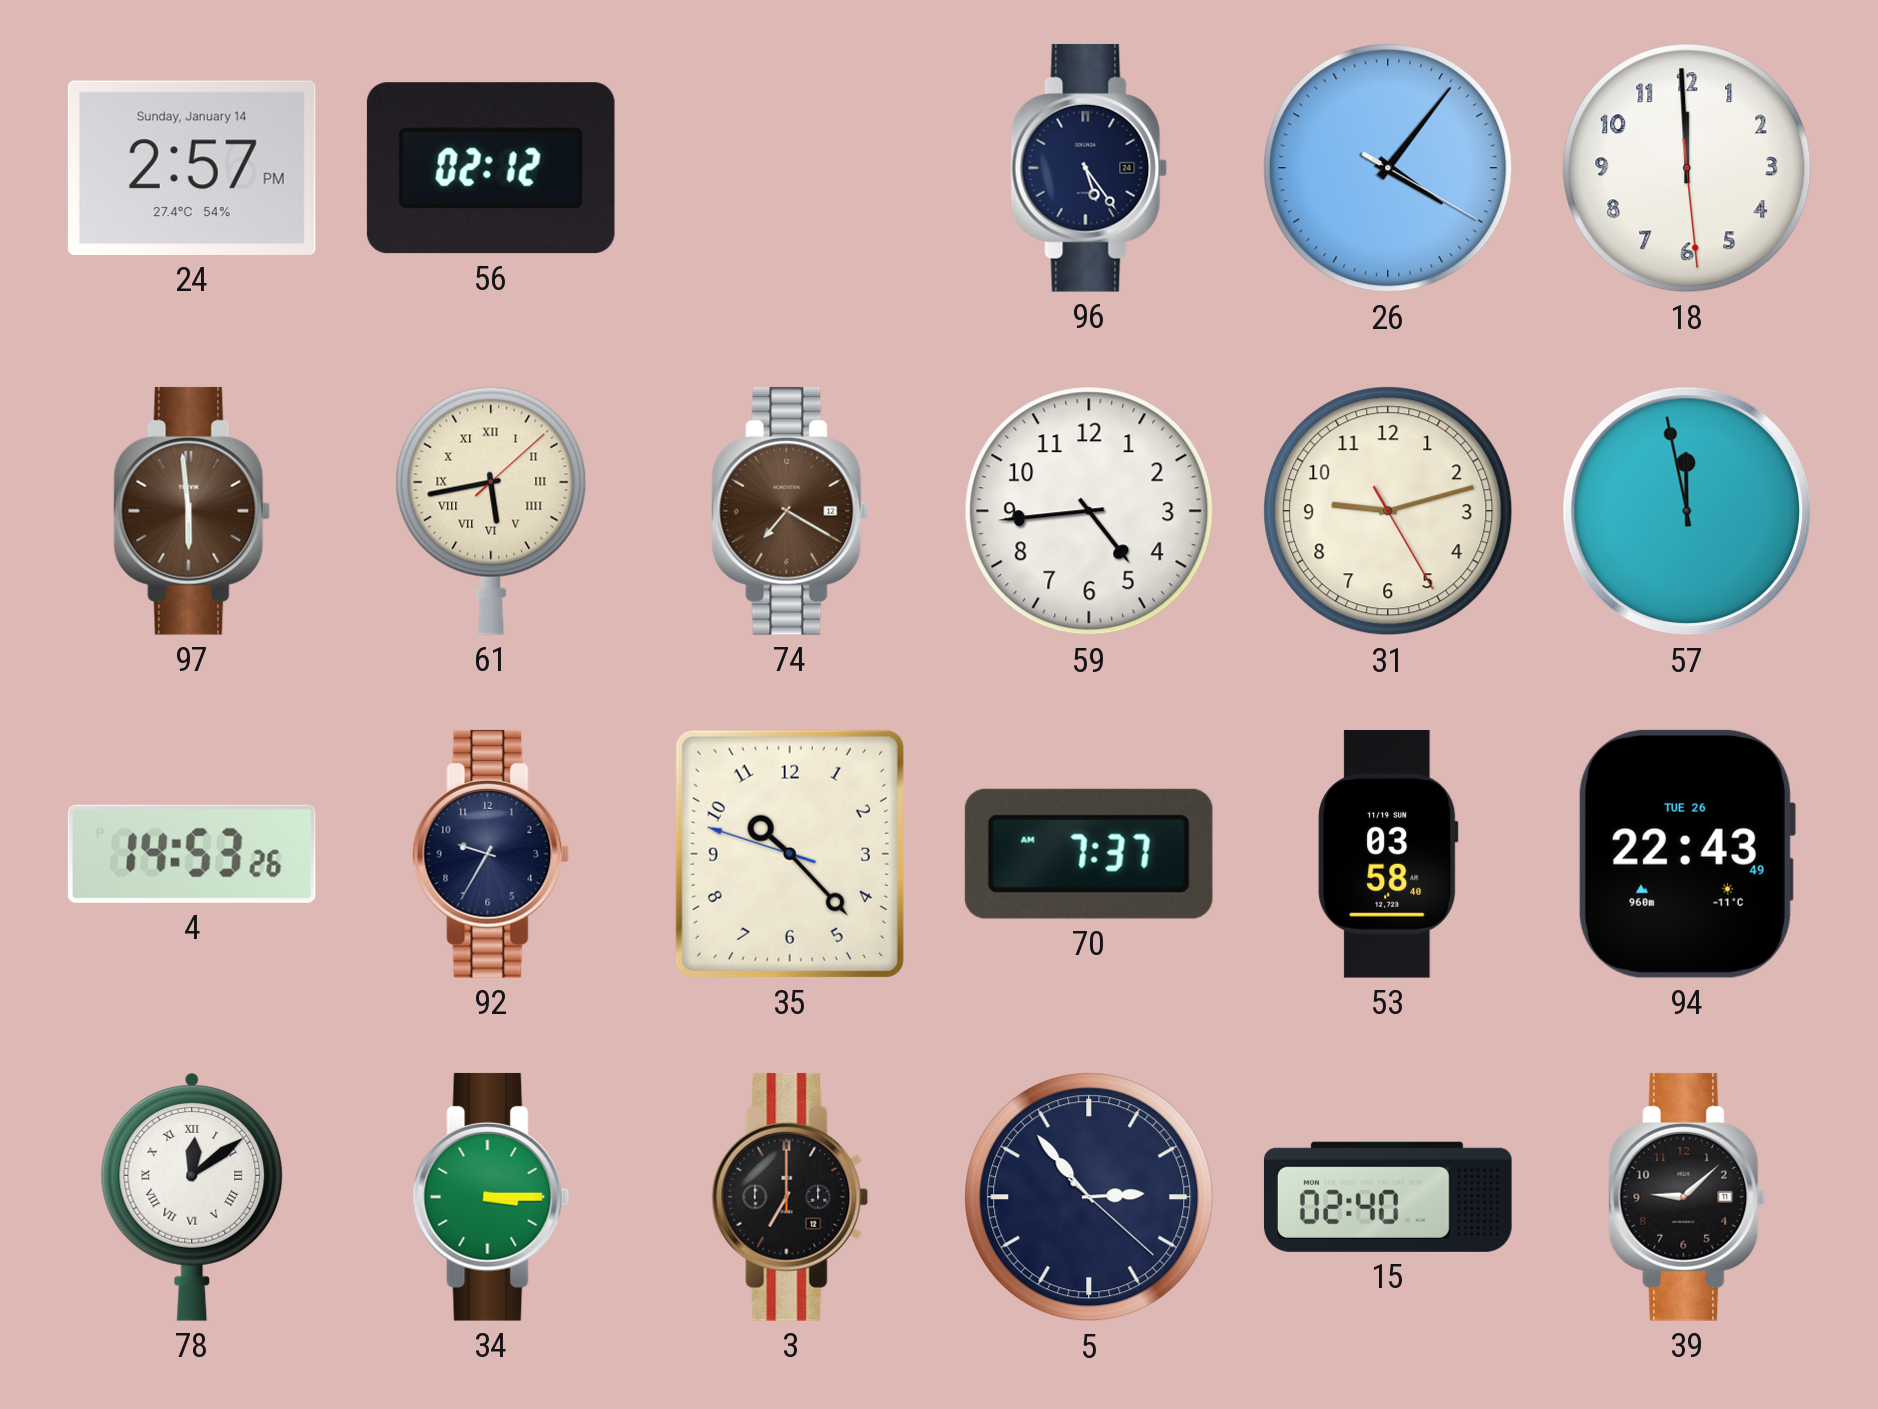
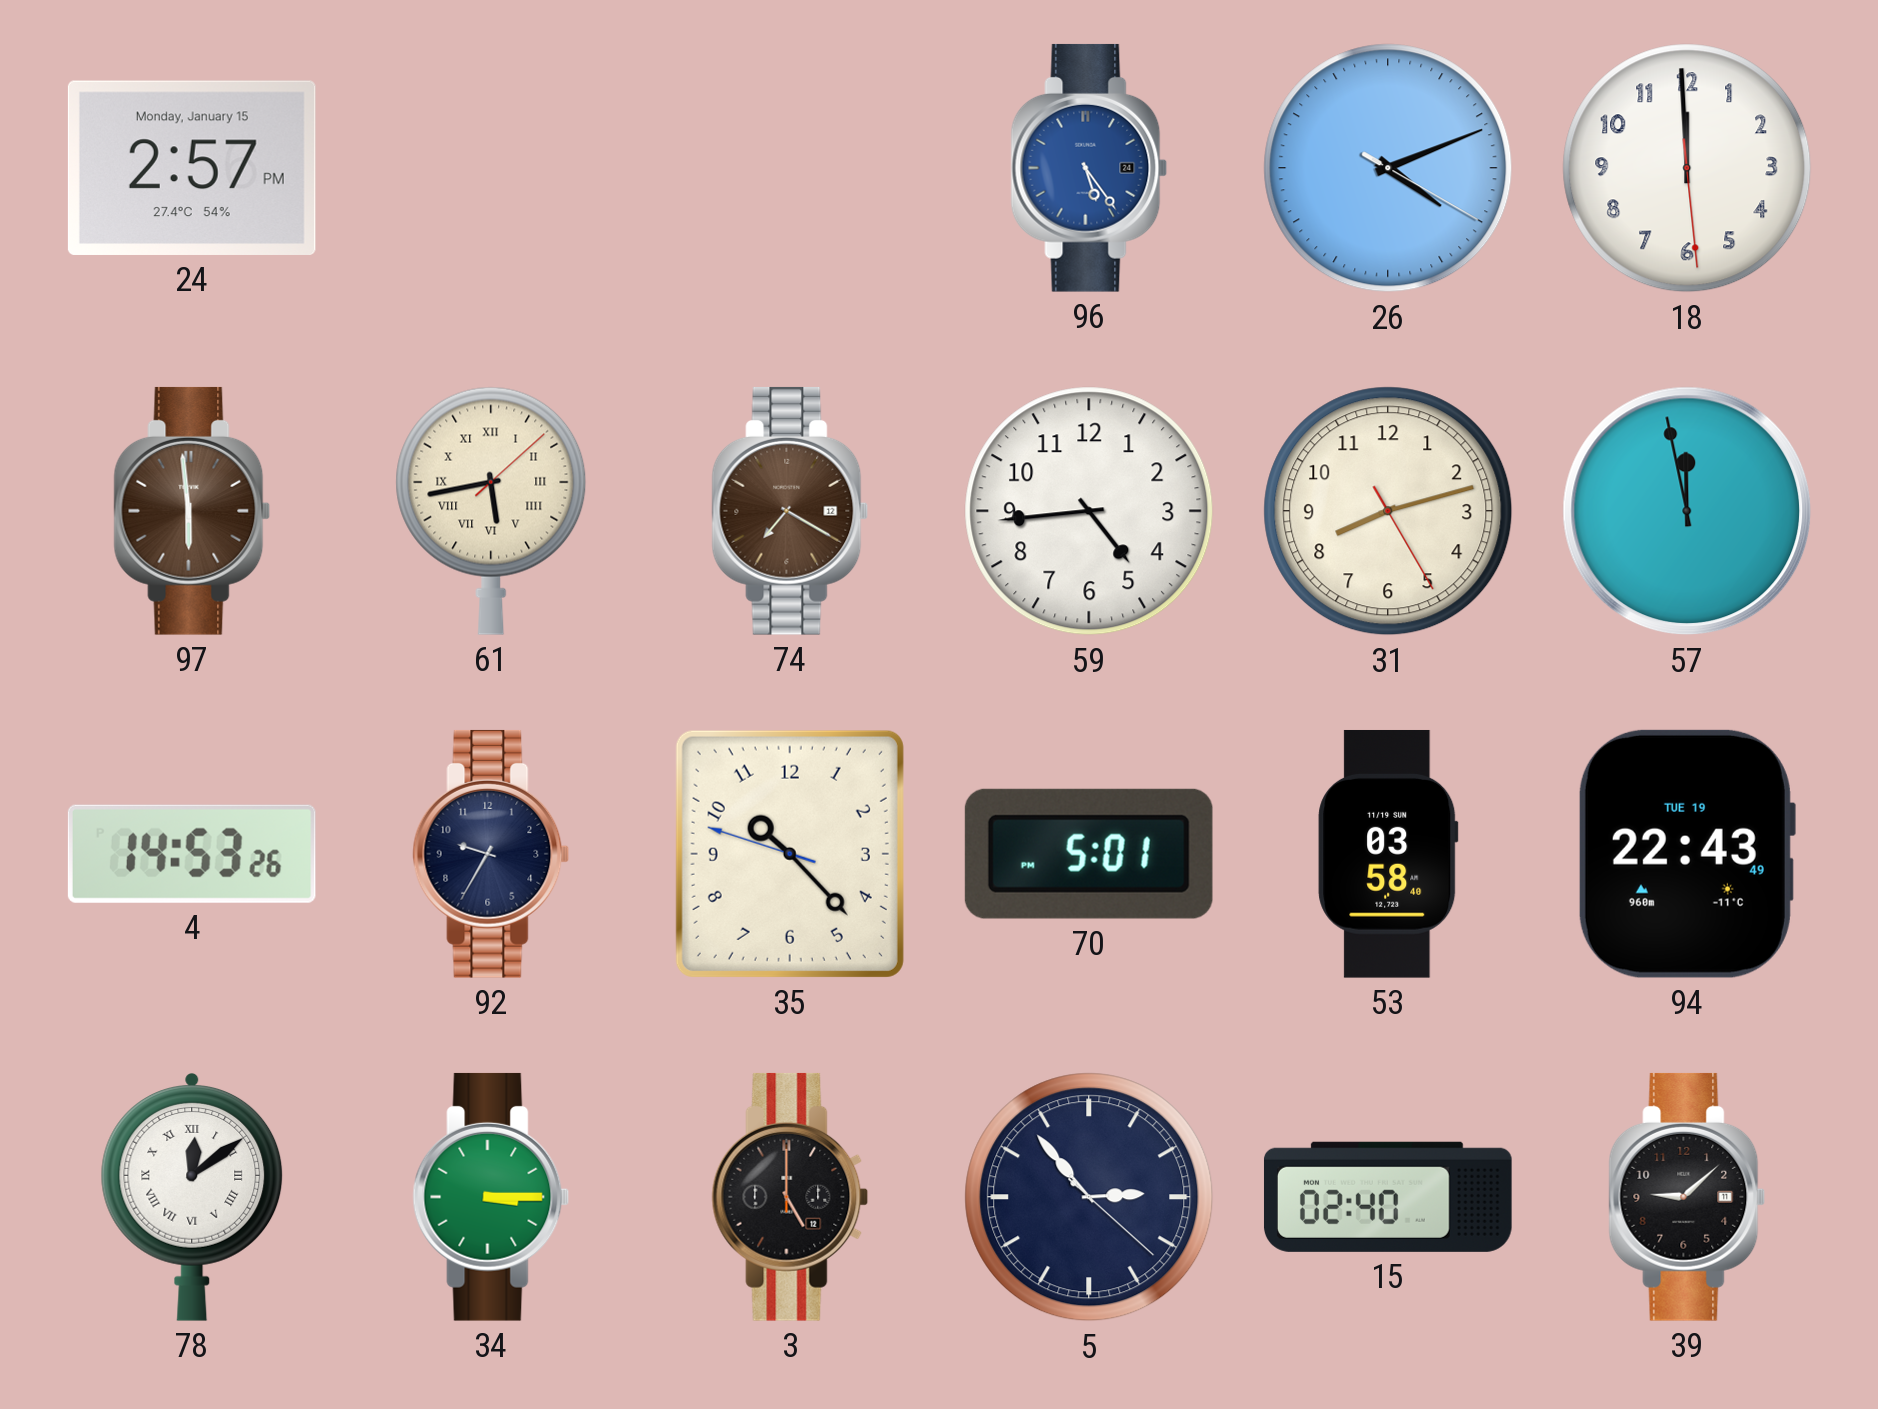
24 date: Sunday, January 14 -> Monday, January 15 (192, 168)
56: 02:12 -> none (491, 168)
96 dial: navy -> blue (1089, 168)
26: 4:06 -> 4:11 (1388, 168)
31: 9:12 -> 8:12 (1388, 511)
70: 7:37 -> 5:01 (1089, 854)
94 date: TUE 26 -> TUE 19 (1686, 854)
3: 7:00 -> 5:00 (790, 1197)
